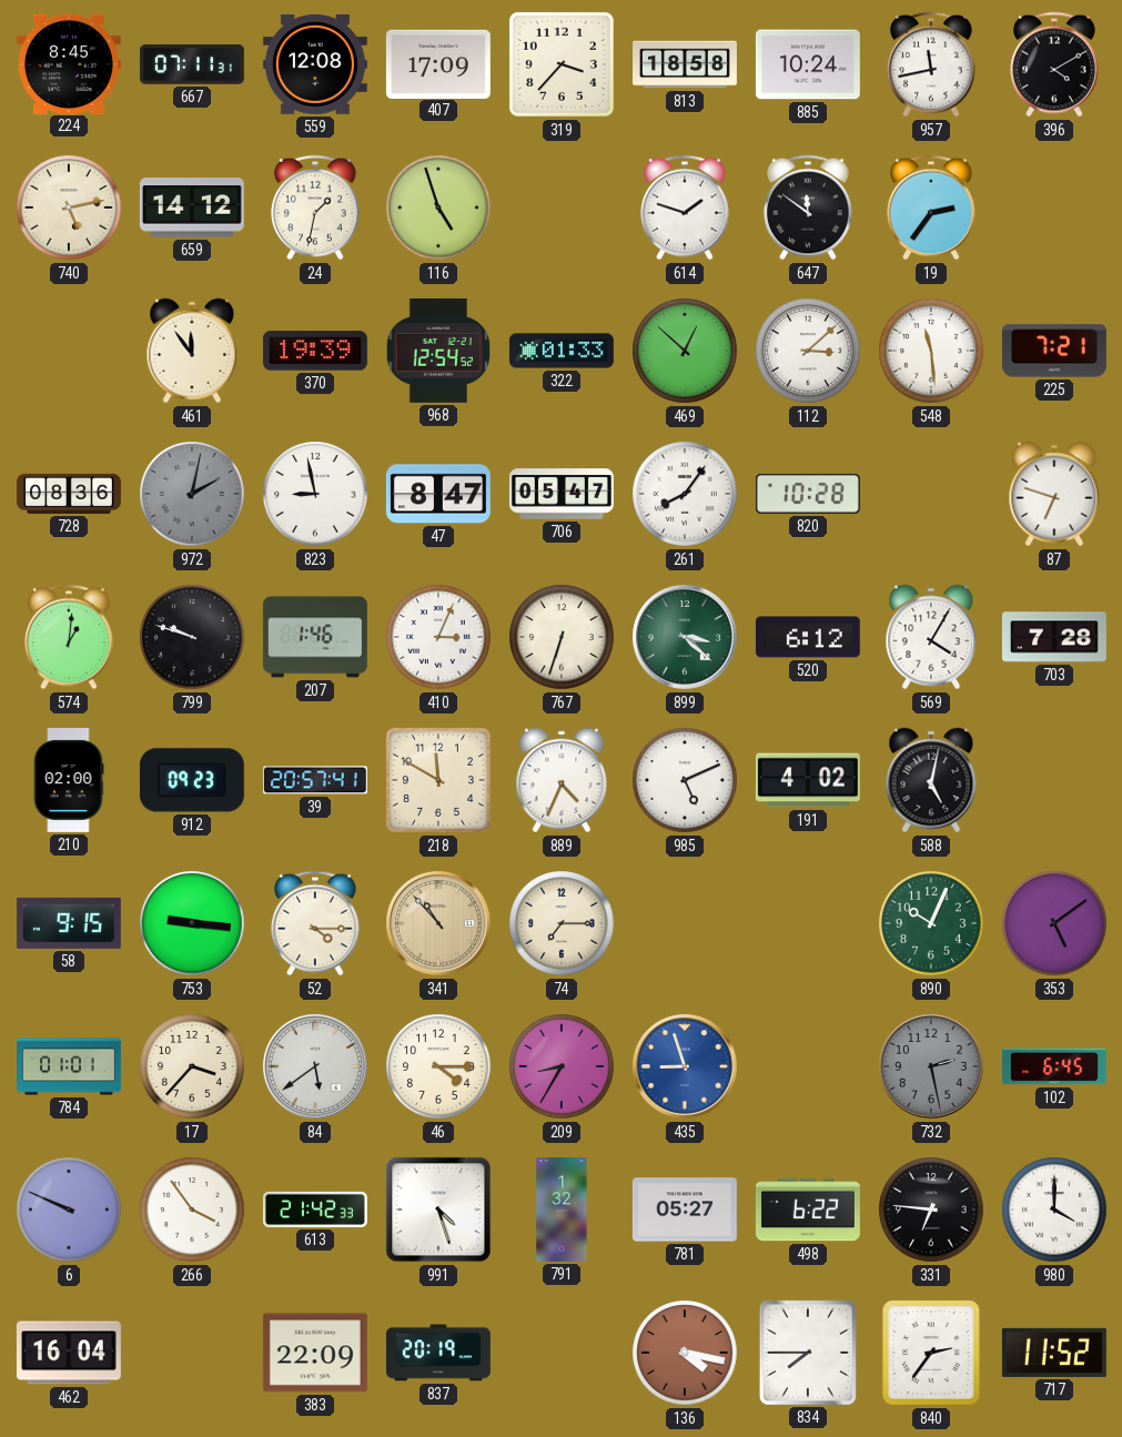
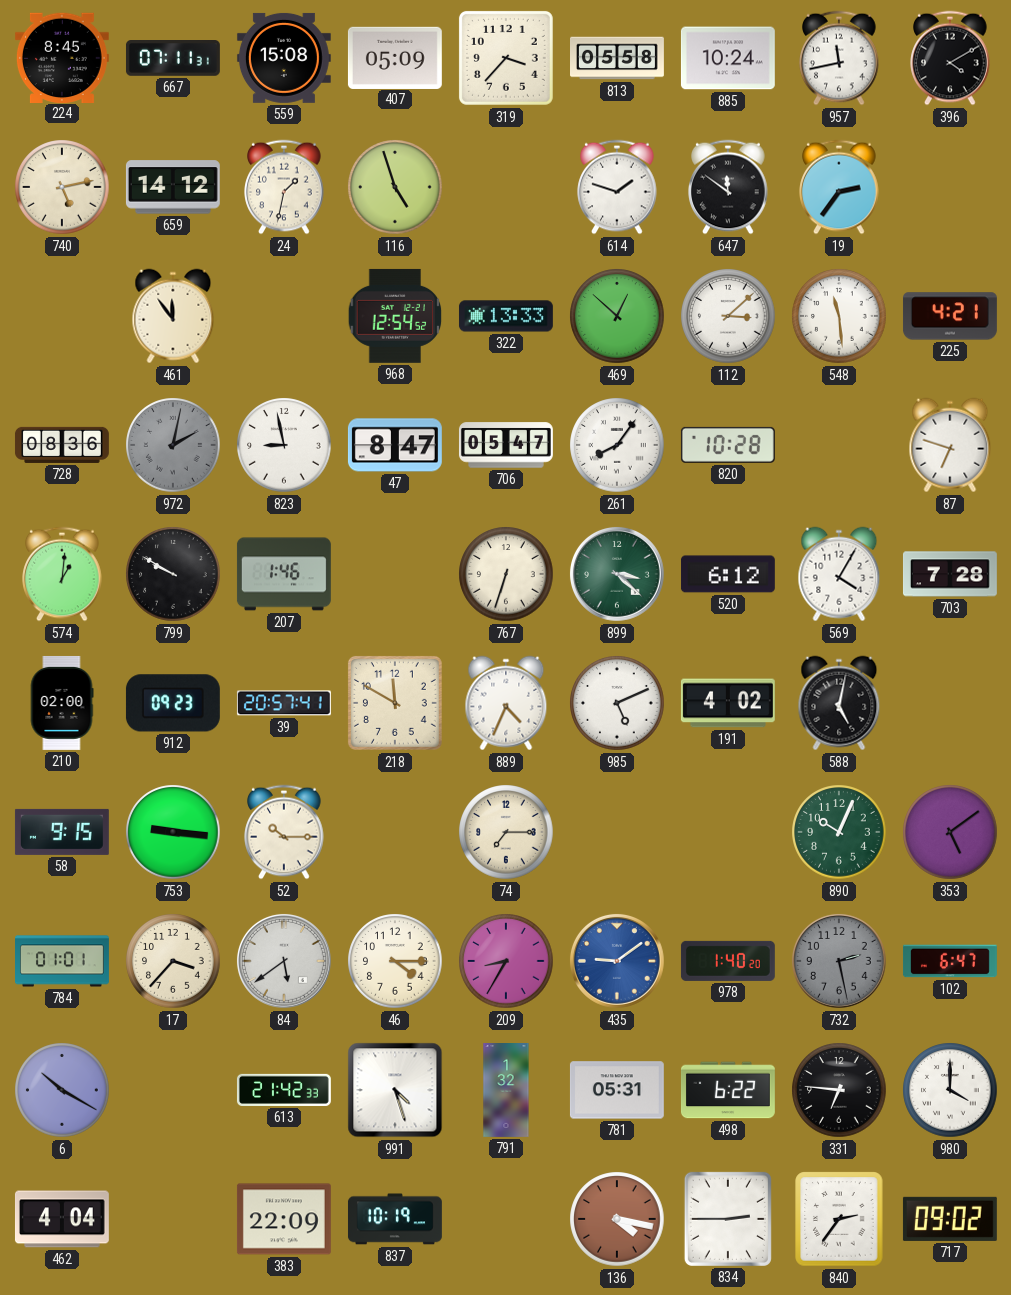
559: 12:08 -> 15:08 (284, 58)
407: 17:09 -> 05:09 (395, 57)
813: 18:58 -> 05:58 (618, 58)
370: 19:39 -> none (315, 351)
322: 01:33 -> 13:33 (506, 316)
225: 7:21 -> 4:21 (950, 316)
799: 9:48 -> 9:50 (173, 574)
410: 3:04 -> none (438, 637)
52: 4:15 -> 10:15 (284, 832)
341: 10:53 -> none (438, 923)
435: 8:57 -> 9:09 (617, 961)
978: none -> 1:40 (728, 961)
102: 6:45 -> 6:47 (950, 961)
6: 9:49 -> 10:20 (62, 1090)
266: 3:54 -> none (192, 1210)
781: 05:27 -> 05:31 (617, 1090)
462: 16:04 -> 4:04 (62, 1219)
837: 20:19 -> 10:19 (395, 1219)
834: 7:45 -> 2:45 (728, 1219)
717: 11:52 -> 09:02 (950, 1219)
